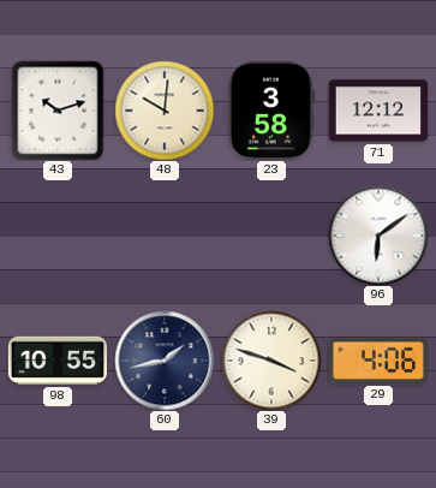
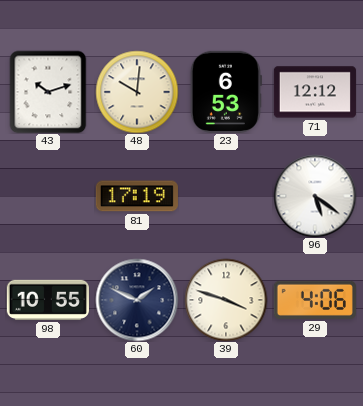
23: 3:58 -> 6:53 (226, 92)
81: none -> 17:19 (137, 196)
96: 6:09 -> 5:21 (315, 196)
60: 1:43 -> 1:49 (137, 300)
